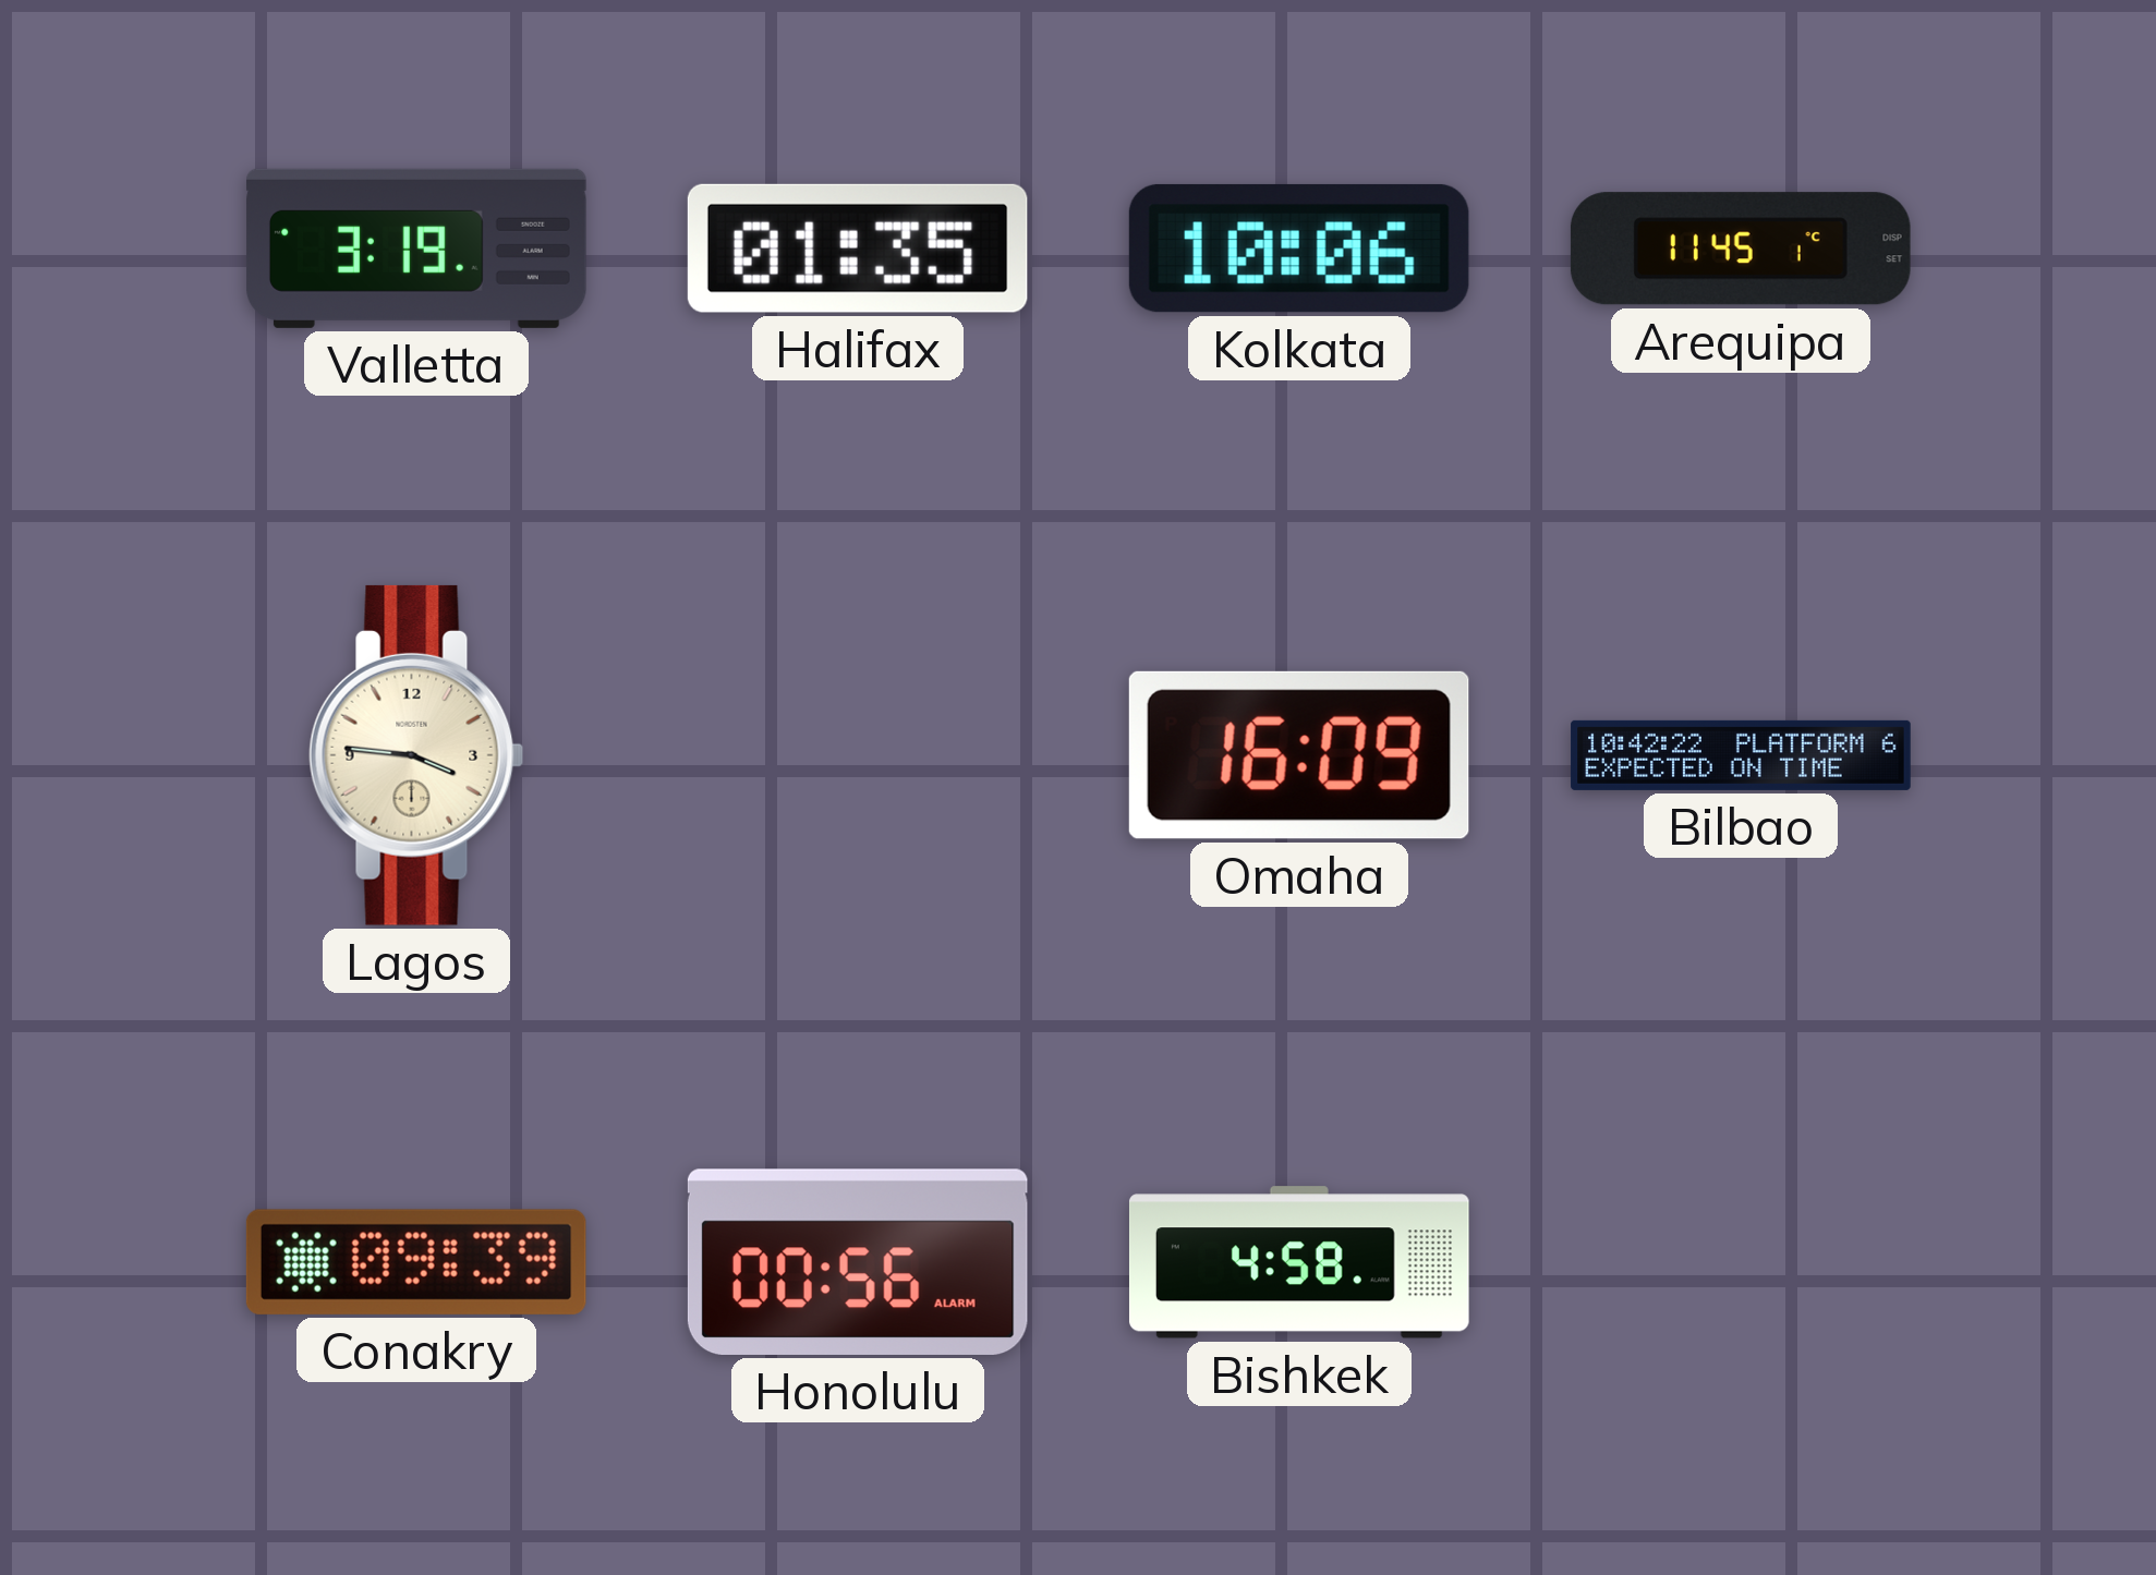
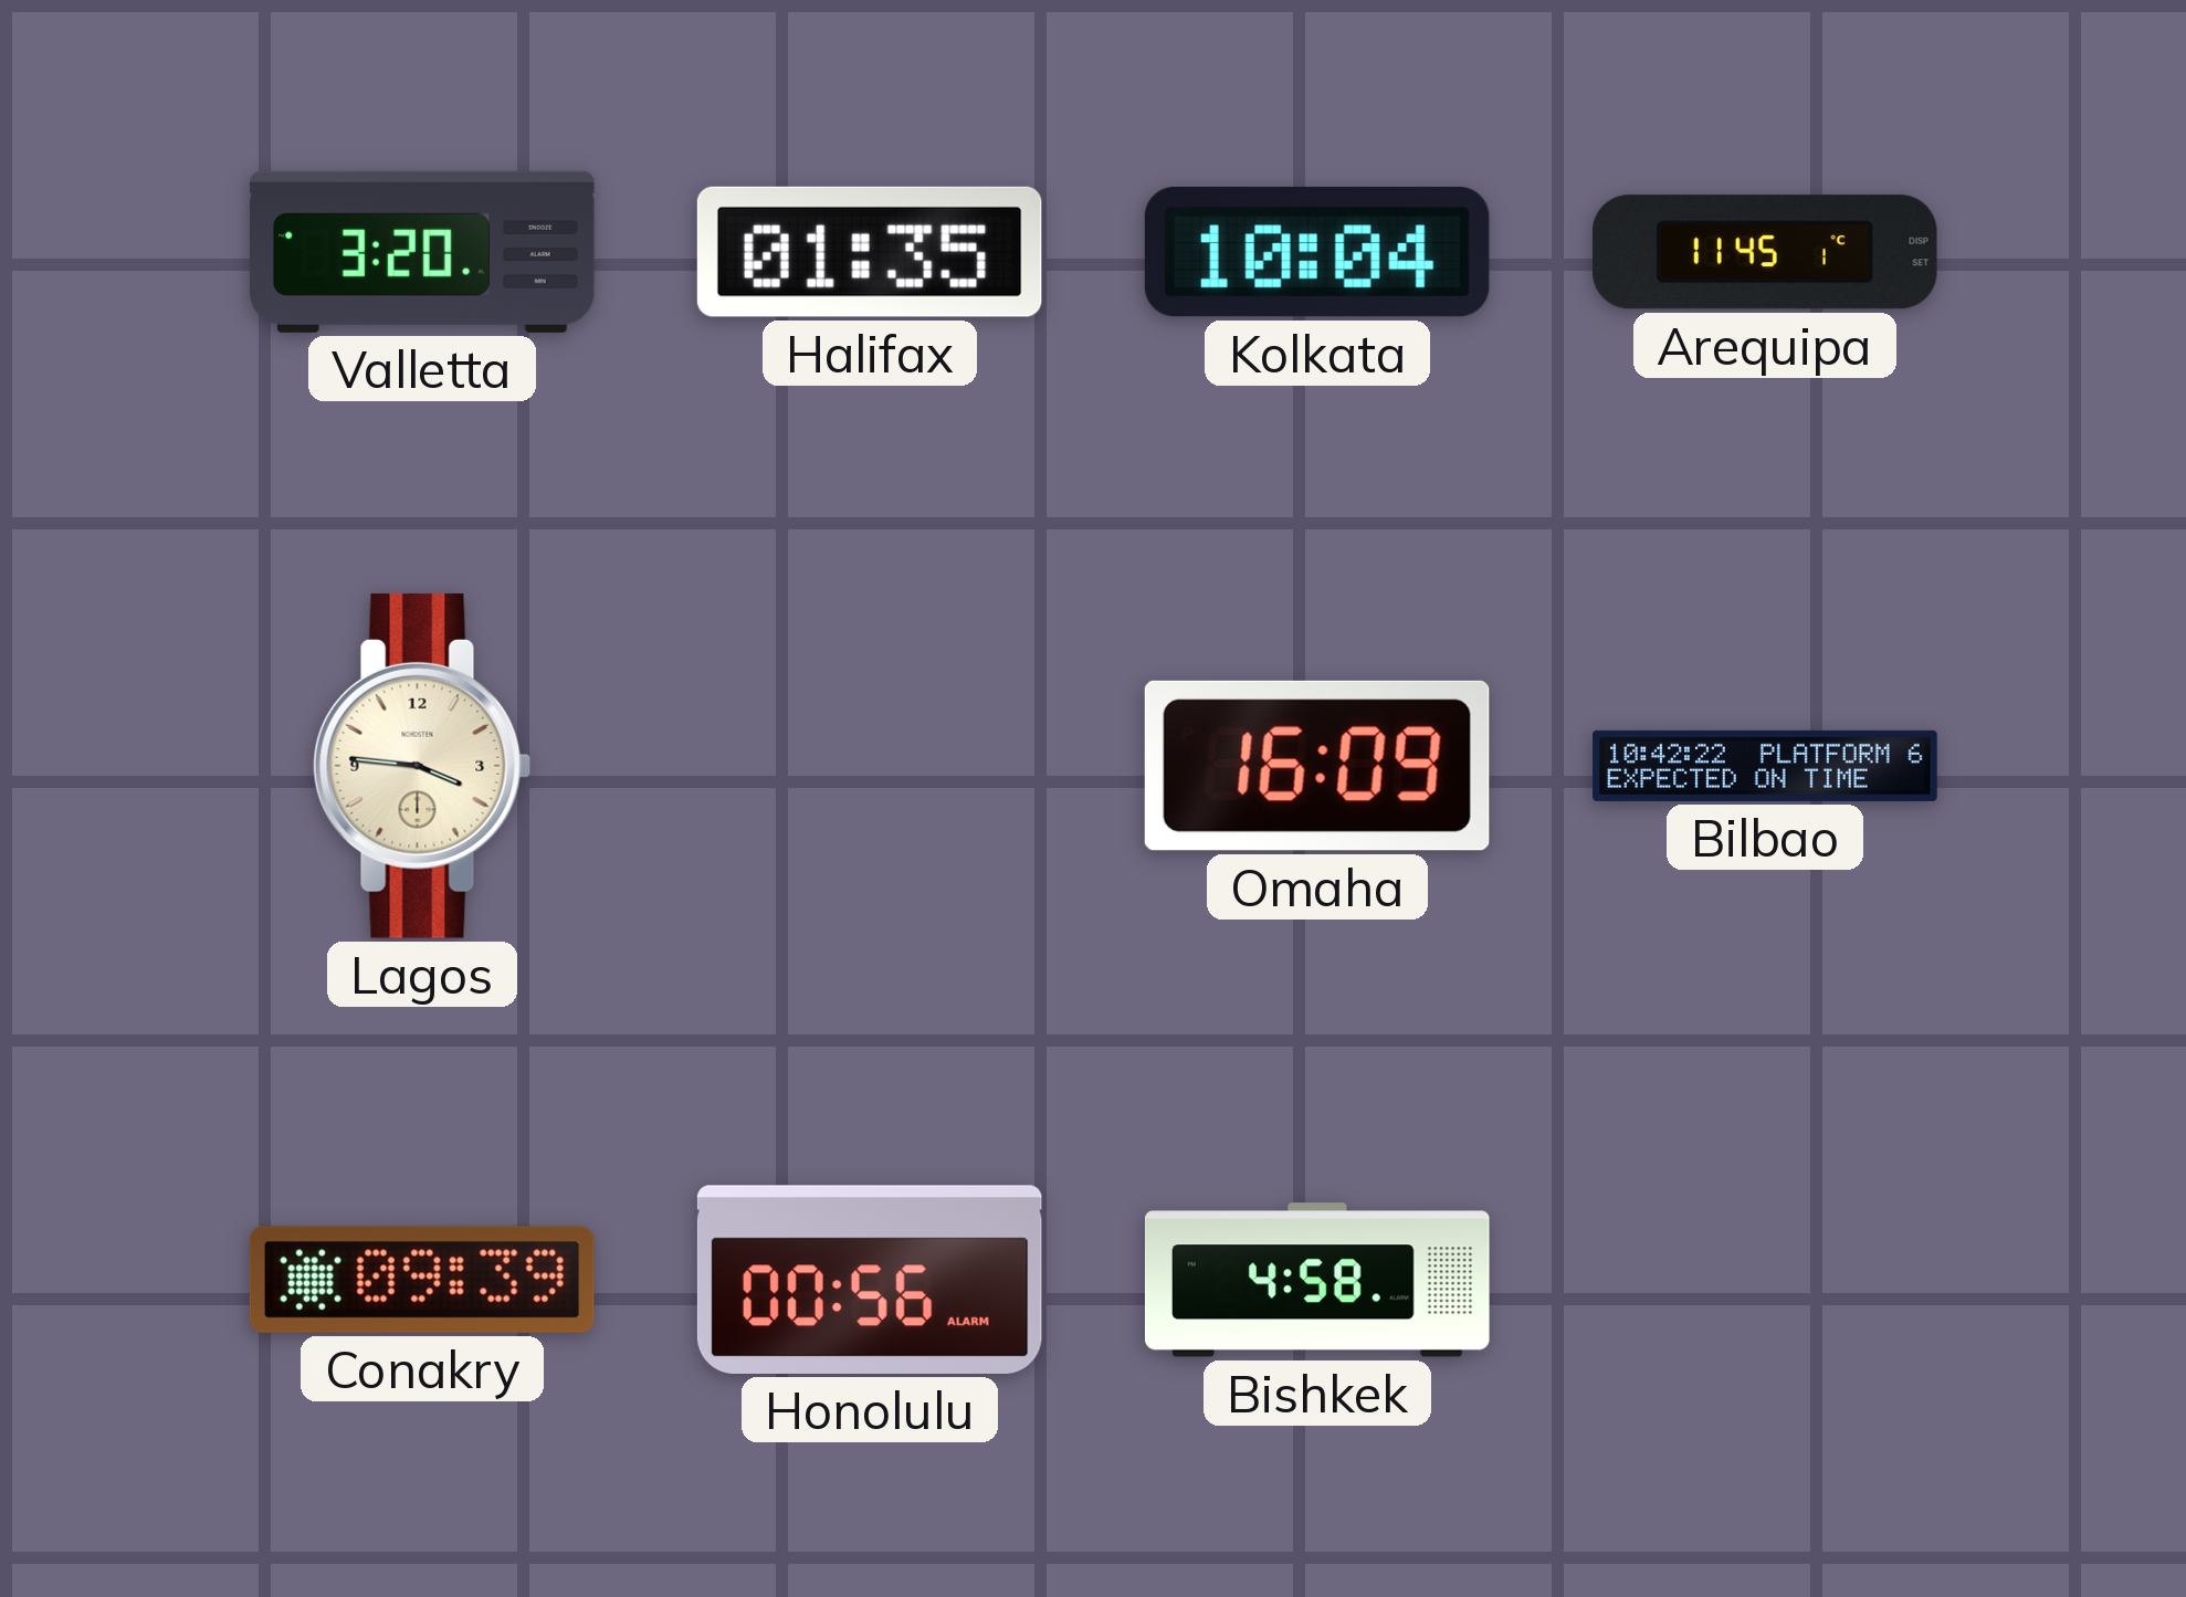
Valletta: 3:19 -> 3:20 (422, 252)
Kolkata: 10:06 -> 10:04 (1317, 252)
